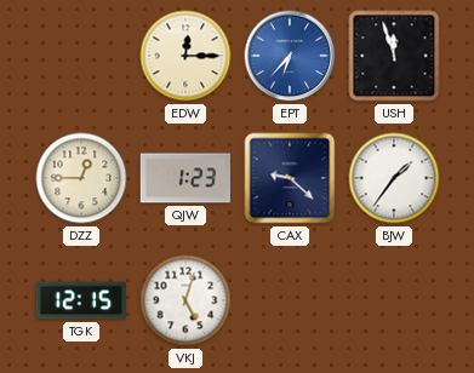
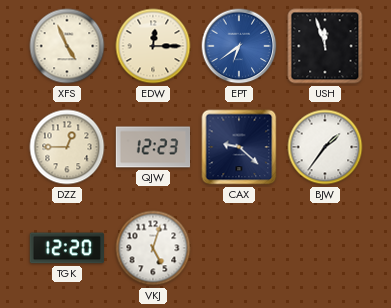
XFS: none -> 4:56 (67, 46)
EPT: 6:37 -> 6:39 (239, 46)
QJW: 1:23 -> 12:23 (153, 147)
TGK: 12:15 -> 12:20 (66, 248)
